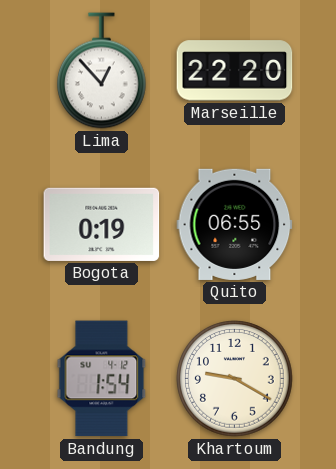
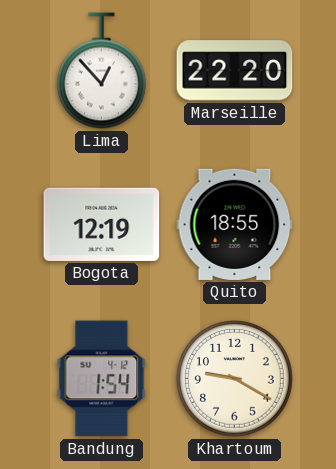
Bogota: 0:19 -> 12:19 (102, 224)
Quito: 06:55 -> 18:55 (235, 224)
